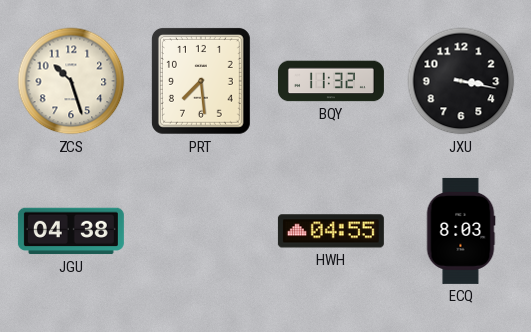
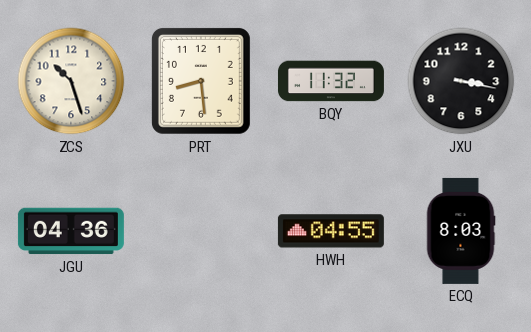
PRT: 7:29 -> 8:29 (201, 81)
JGU: 04:38 -> 04:36 (71, 231)
